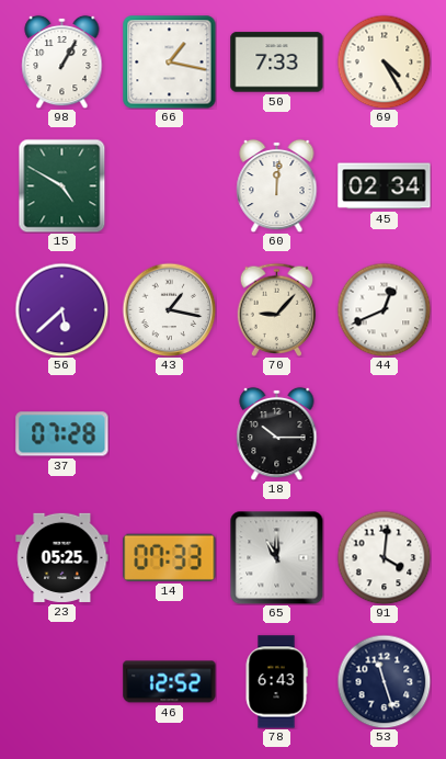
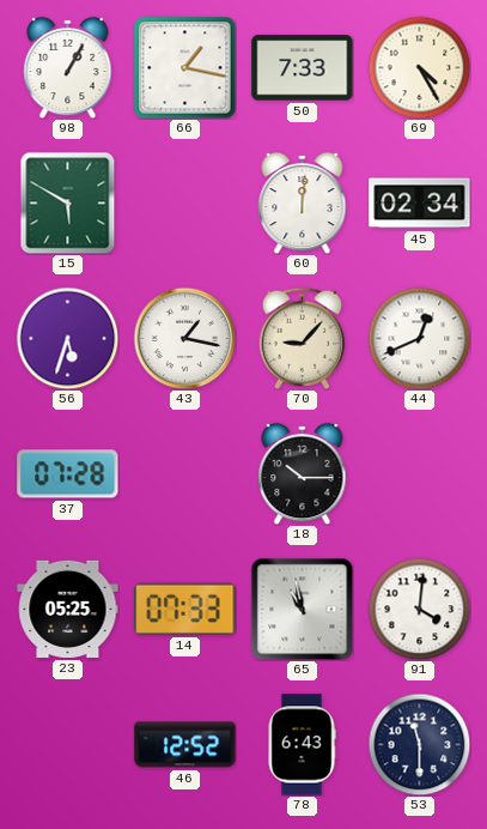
15: 4:50 -> 5:50 (68, 202)
56: 5:38 -> 5:33 (67, 338)
65: 11:00 -> 10:58 (302, 609)
53: 11:27 -> 11:30 (419, 744)
